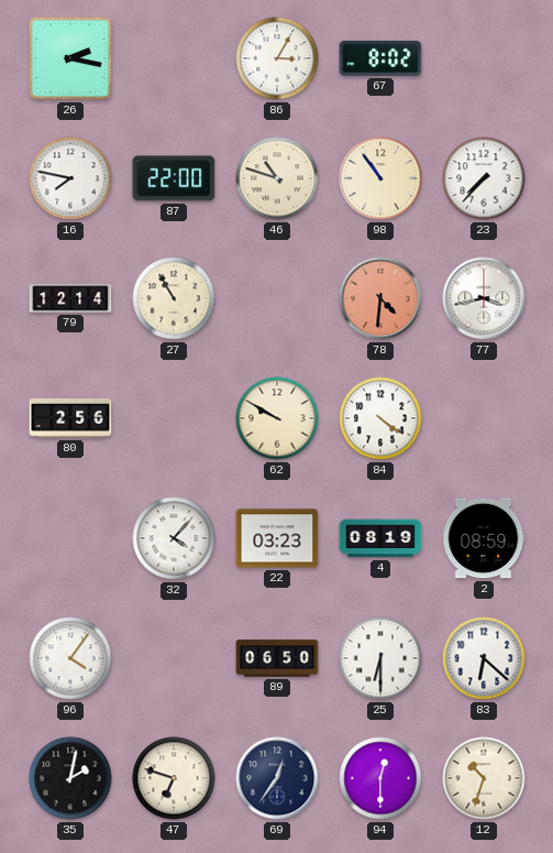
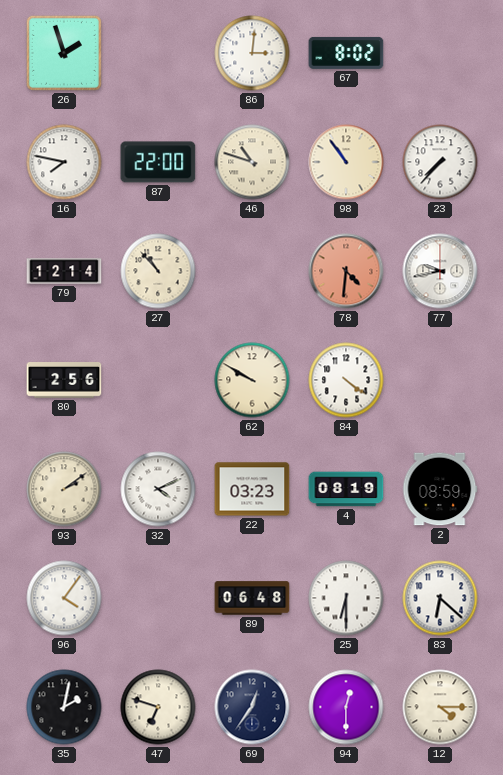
26: 2:17 -> 1:57 (64, 53)
86: 3:05 -> 3:01 (252, 53)
27: 10:55 -> 10:53 (158, 271)
77: 3:43 -> 9:43 (440, 271)
93: none -> 2:09 (64, 489)
32: 4:07 -> 4:11 (158, 489)
89: 06:50 -> 06:48 (252, 598)
12: 10:33 -> 4:15 (440, 707)
